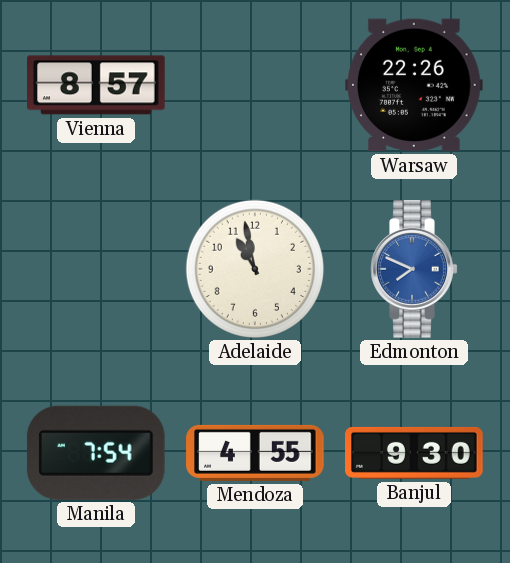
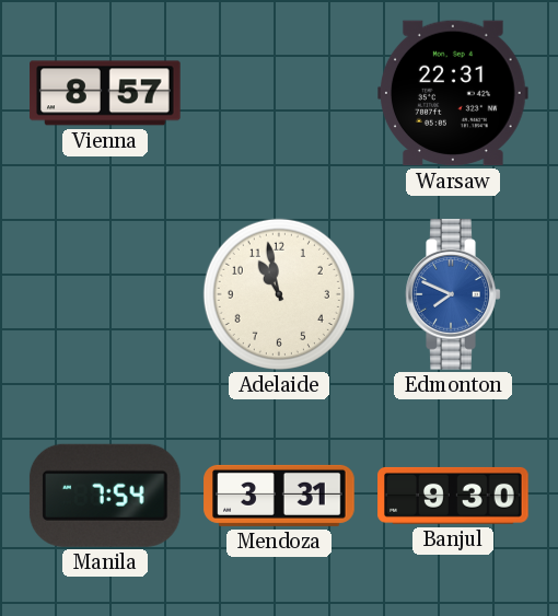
Warsaw: 22:26 -> 22:31 (454, 93)
Mendoza: 4:55 -> 3:31 (279, 496)
